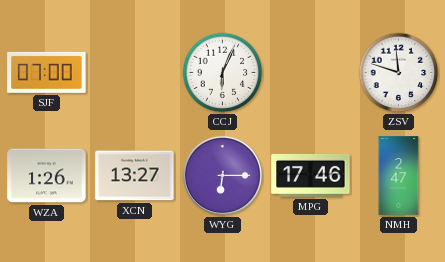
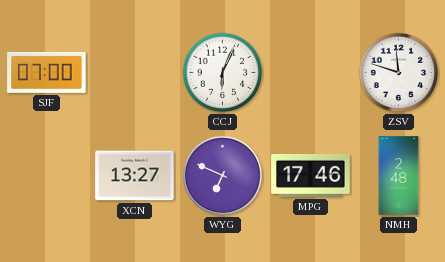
WZA: 1:26 -> none (47, 176)
WYG: 6:15 -> 6:49 (223, 176)
NMH: 2:47 -> 2:48 (399, 176)
